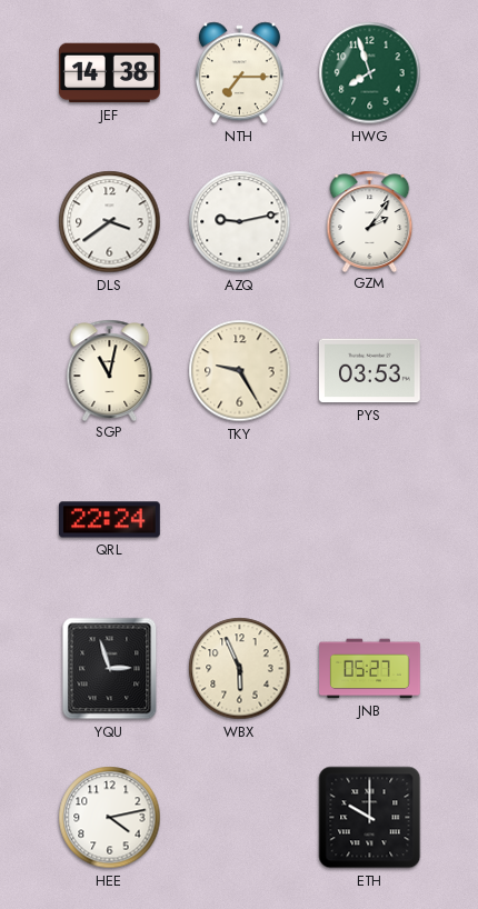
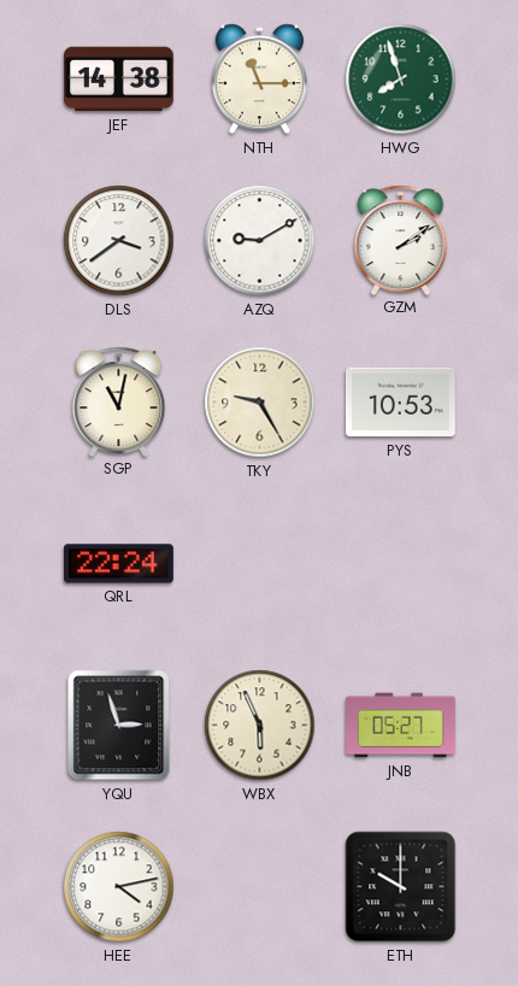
NTH: 7:15 -> 11:15 (259, 80)
AZQ: 9:13 -> 9:10 (260, 241)
GZM: 2:06 -> 2:09 (401, 240)
PYS: 03:53 -> 10:53 (400, 403)
